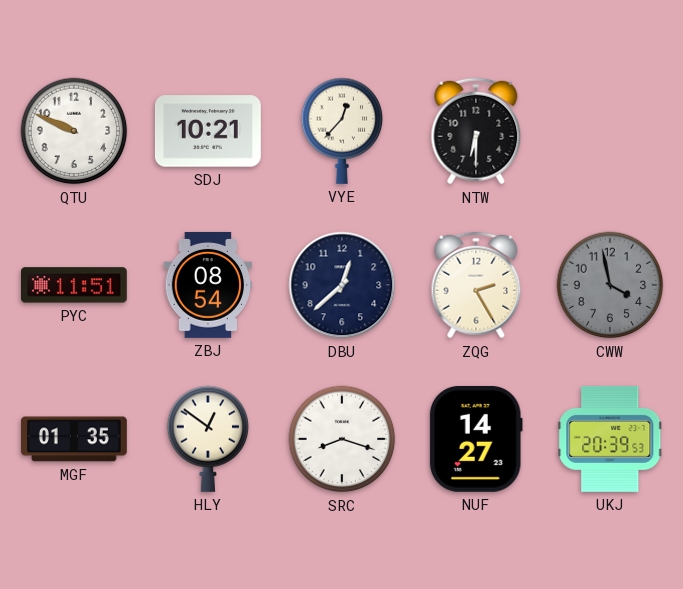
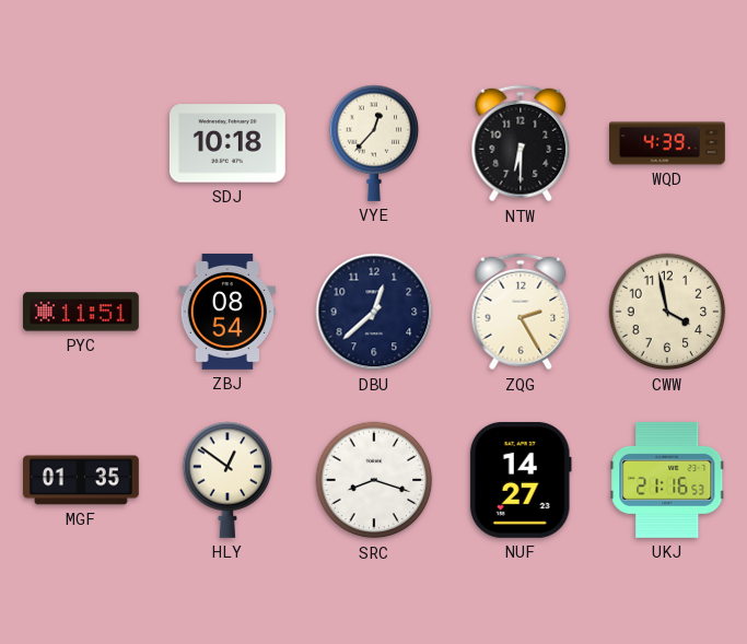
QTU: 9:49 -> none (74, 131)
SDJ: 10:21 -> 10:18 (227, 143)
WQD: none -> 4:39 (667, 143)
CWW dial: grey -> cream (667, 312)
UKJ: 20:39 -> 21:16 (667, 480)
